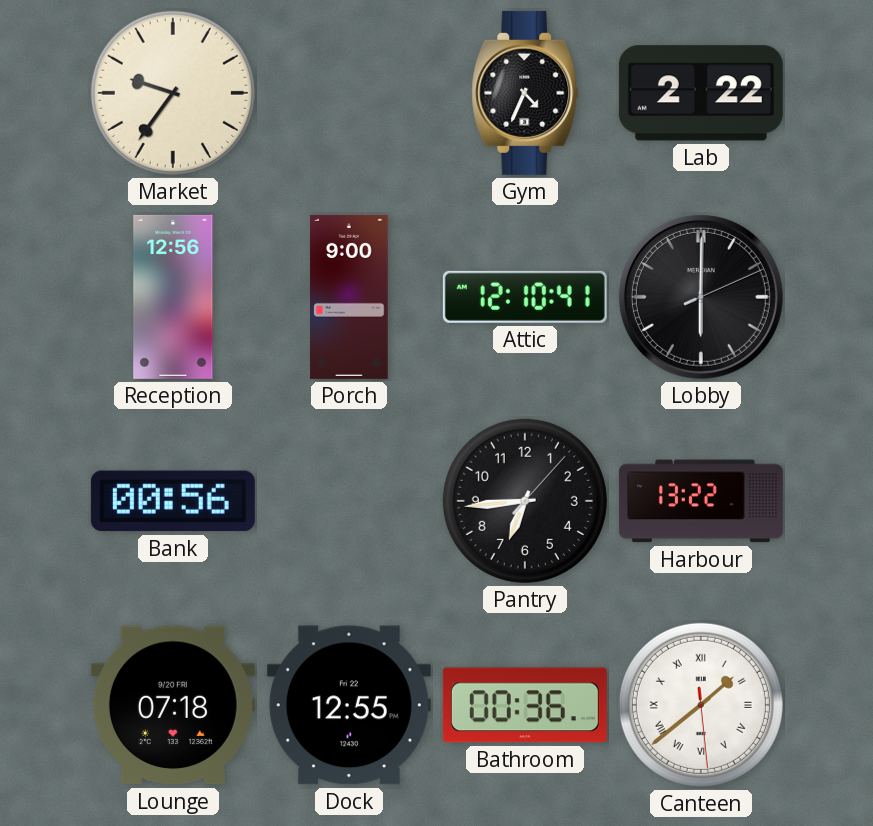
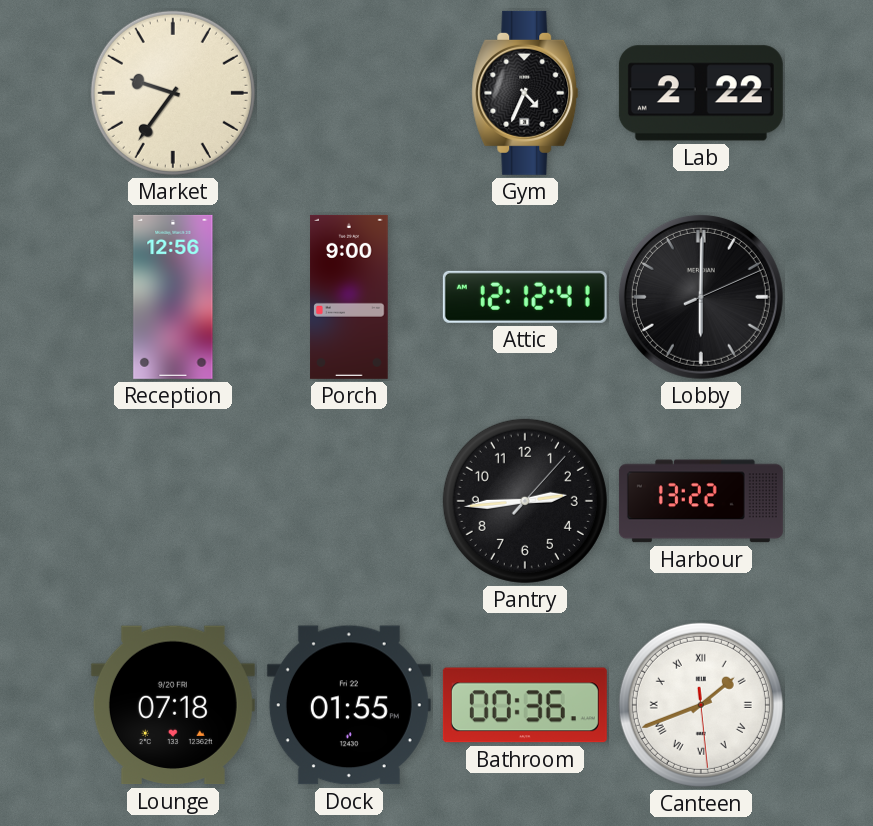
Attic: 12:10 -> 12:12 (525, 297)
Bank: 00:56 -> none (173, 501)
Pantry: 6:44 -> 2:44 (525, 501)
Dock: 12:55 -> 01:55 (349, 705)
Canteen: 1:38 -> 1:41 (701, 705)
